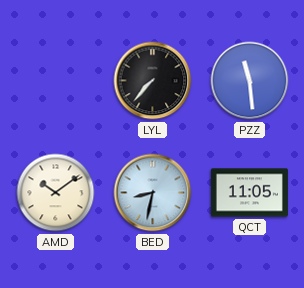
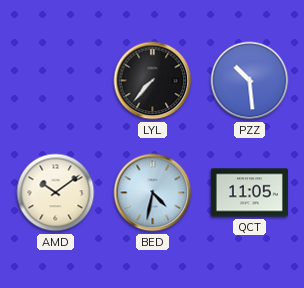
PZZ: 11:29 -> 10:29 (250, 81)
BED: 8:32 -> 4:32 (153, 193)
